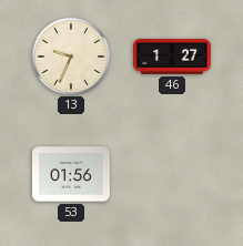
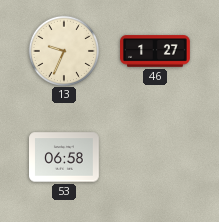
53: 01:56 -> 06:58 (65, 157)
